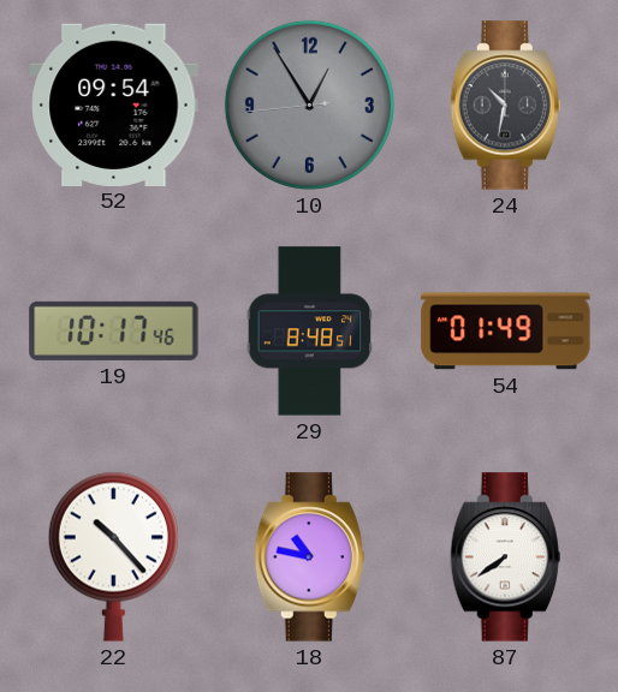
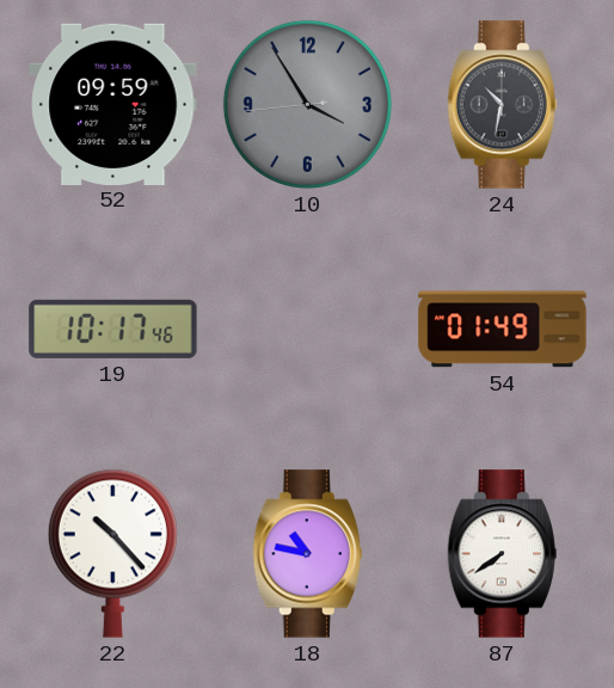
52: 09:54 -> 09:59 (113, 104)
10: 12:54 -> 3:54 (307, 104)
29: 8:48 -> none (310, 332)
